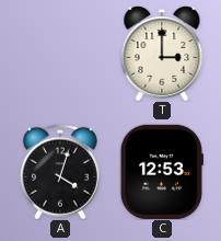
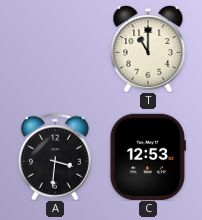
T: 3:00 -> 11:00 (148, 49)
A: 4:03 -> 3:31 (55, 157)
